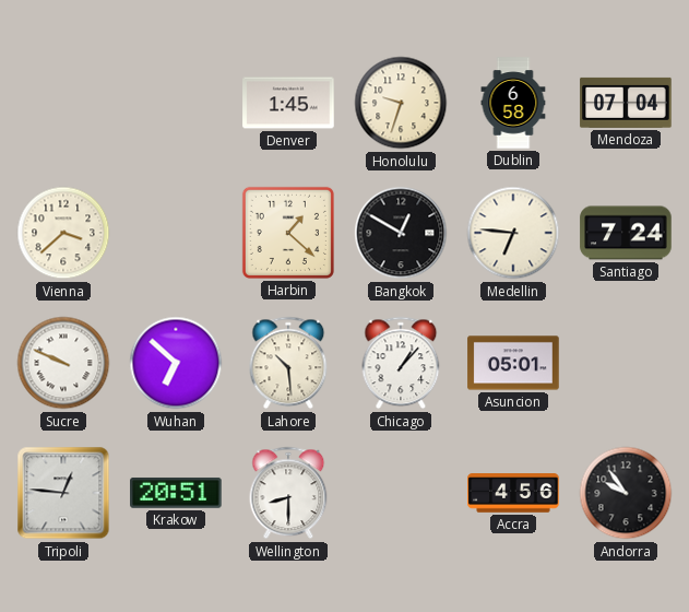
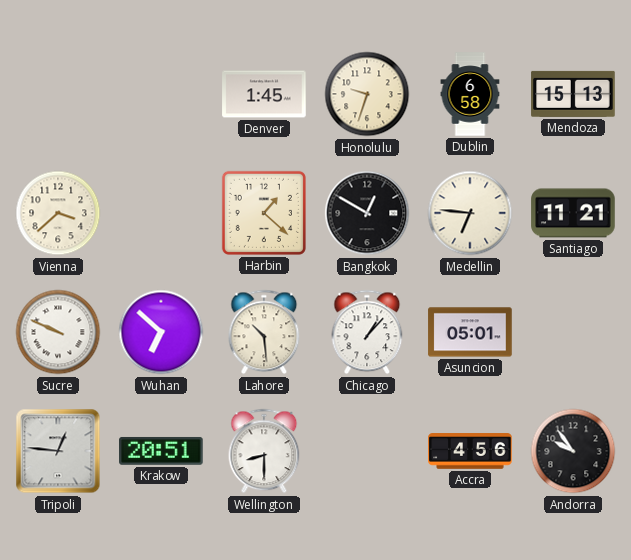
Mendoza: 07:04 -> 15:13 (573, 94)
Santiago: 7:24 -> 11:21 (573, 213)
